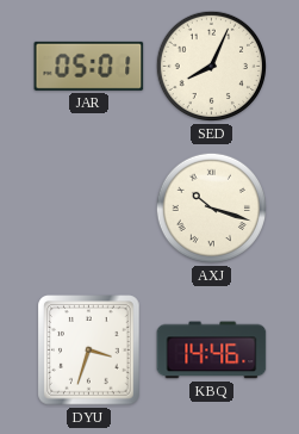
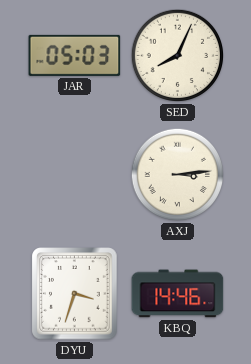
JAR: 05:01 -> 05:03 (75, 55)
AXJ: 10:18 -> 3:14 (178, 175)
